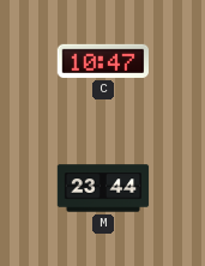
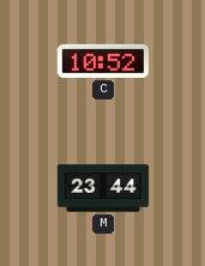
C: 10:47 -> 10:52 (102, 61)
